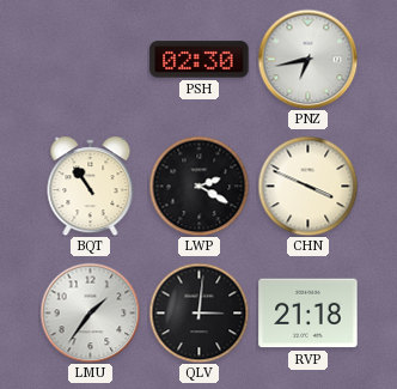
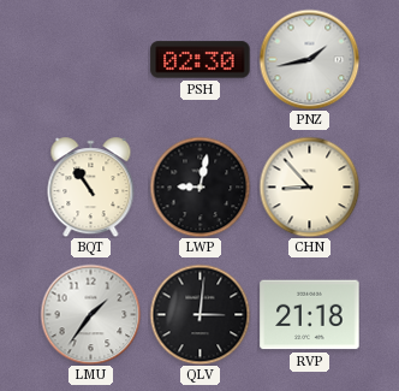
PNZ: 6:43 -> 1:43 (309, 59)
LWP: 2:20 -> 9:02 (199, 186)
CHN: 3:49 -> 8:53 (309, 186)
